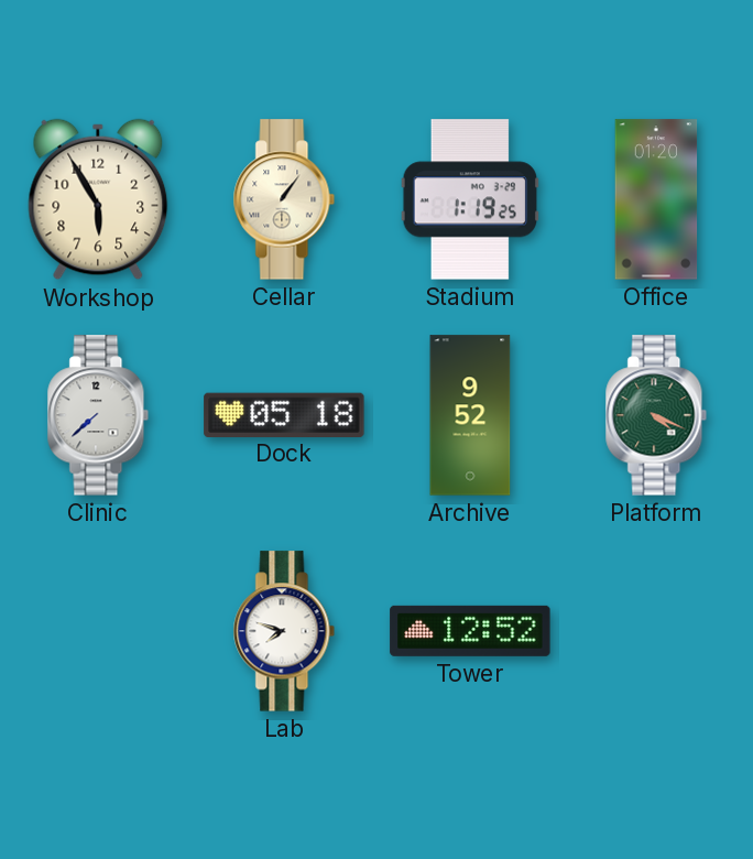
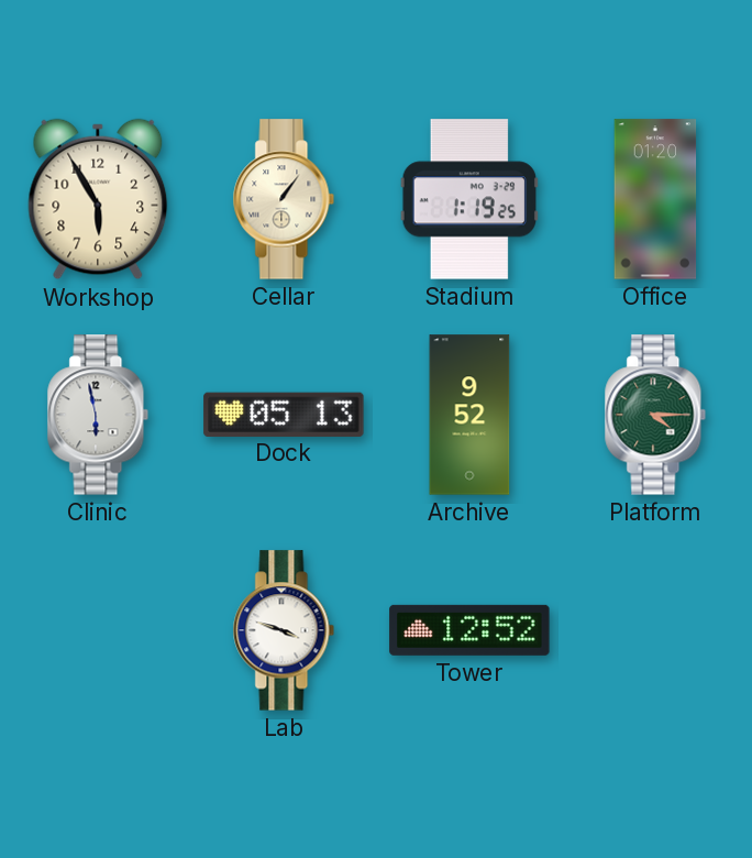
Clinic: 7:38 -> 5:58 (98, 415)
Dock: 05:18 -> 05:13 (284, 414)
Platform: 4:19 -> 4:15 (655, 415)
Lab: 7:48 -> 3:48 (284, 630)
